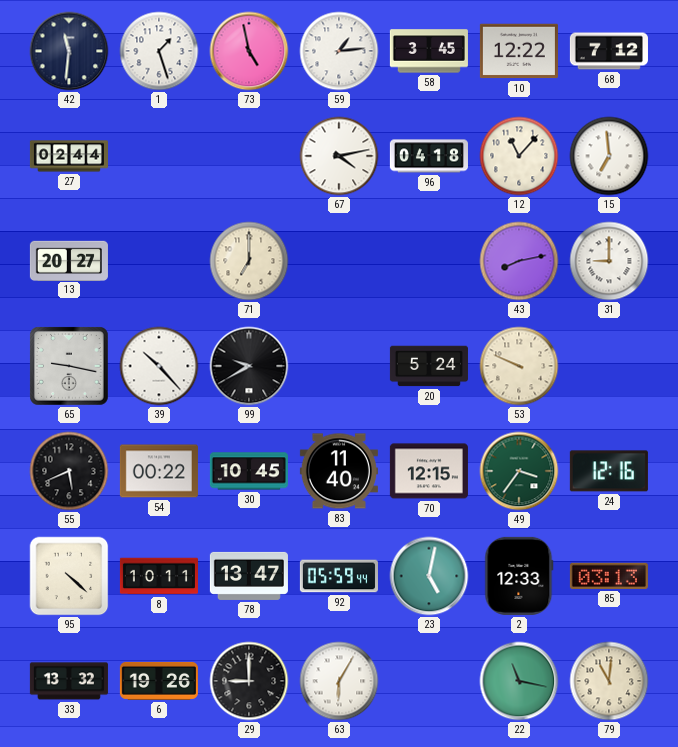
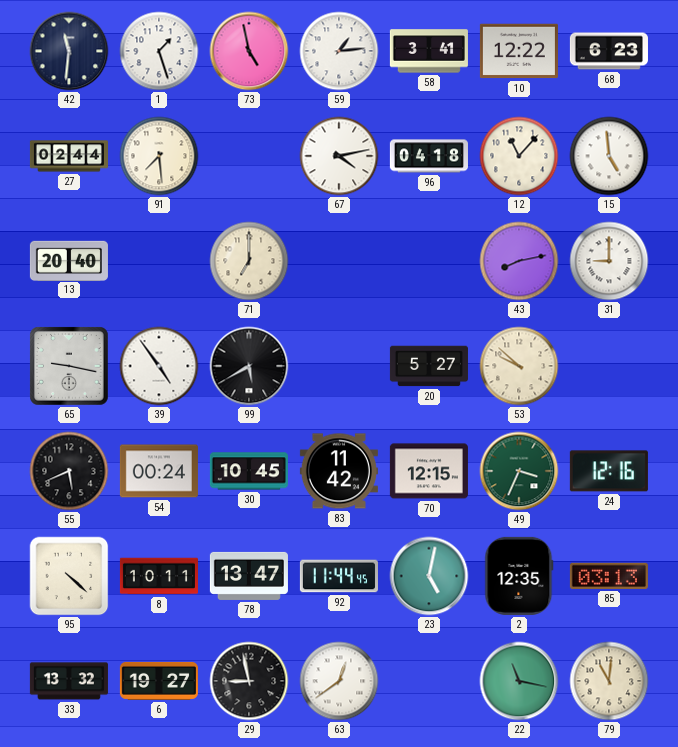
58: 3:45 -> 3:41 (429, 51)
68: 7:12 -> 6:23 (609, 51)
91: none -> 7:29 (159, 156)
15: 6:59 -> 4:59 (609, 156)
13: 20:27 -> 20:40 (69, 260)
39: 10:23 -> 4:54 (159, 366)
99: 9:40 -> 5:40 (249, 366)
20: 5:24 -> 5:27 (429, 366)
53: 9:49 -> 9:52 (519, 366)
54: 00:22 -> 00:24 (159, 471)
83: 11:40 -> 11:42 (339, 471)
49: 3:36 -> 3:34 (519, 471)
92: 05:59 -> 11:44 (339, 576)
2: 12:33 -> 12:35 (519, 576)
6: 19:26 -> 19:27 (159, 681)
29: 9:00 -> 8:58 (249, 681)
63: 6:05 -> 12:39 (339, 681)
